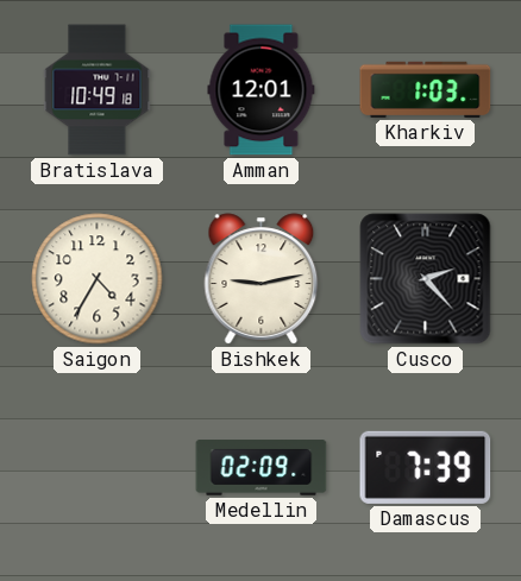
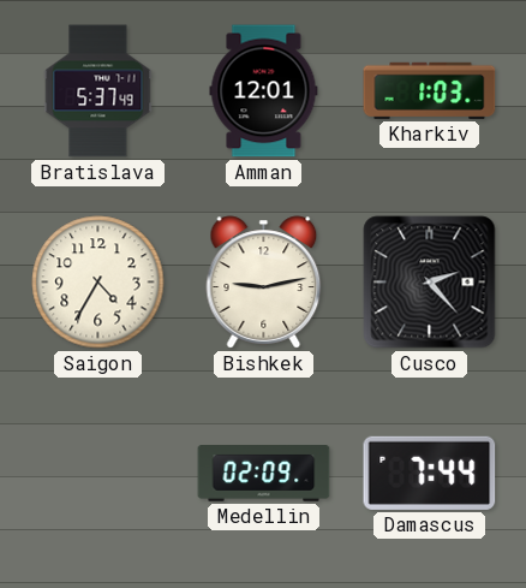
Bratislava: 10:49 -> 5:37 (98, 91)
Damascus: 7:39 -> 7:44 (430, 473)
